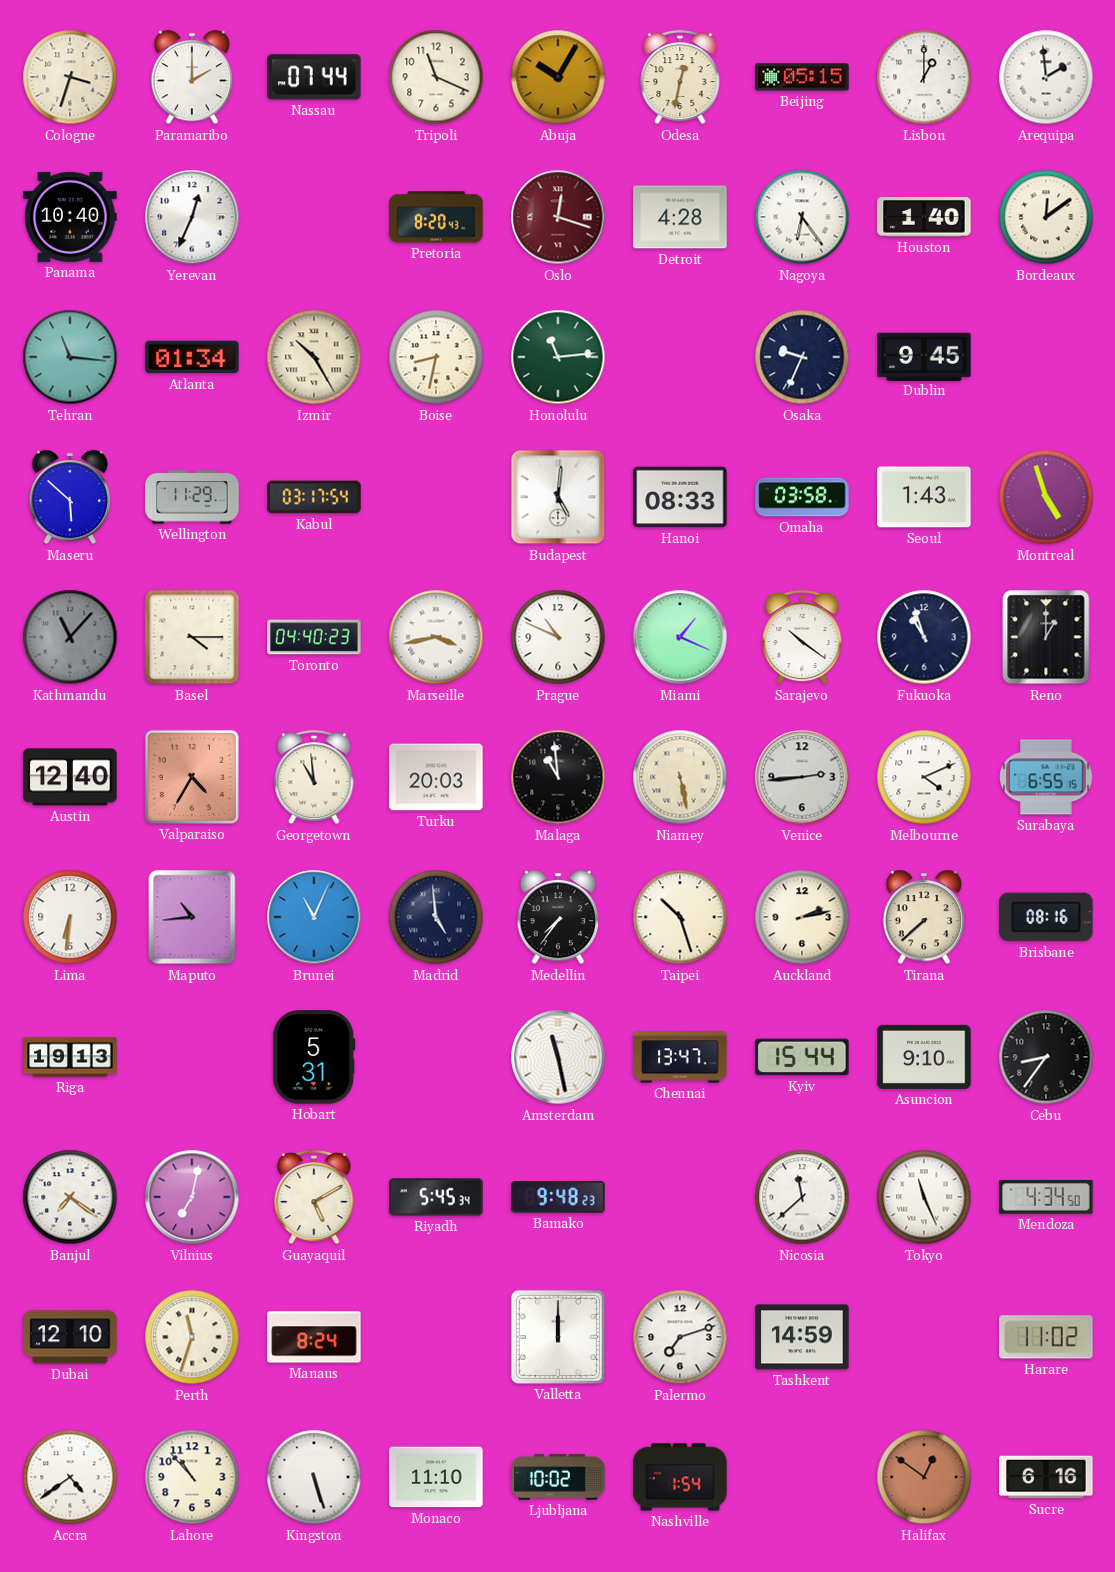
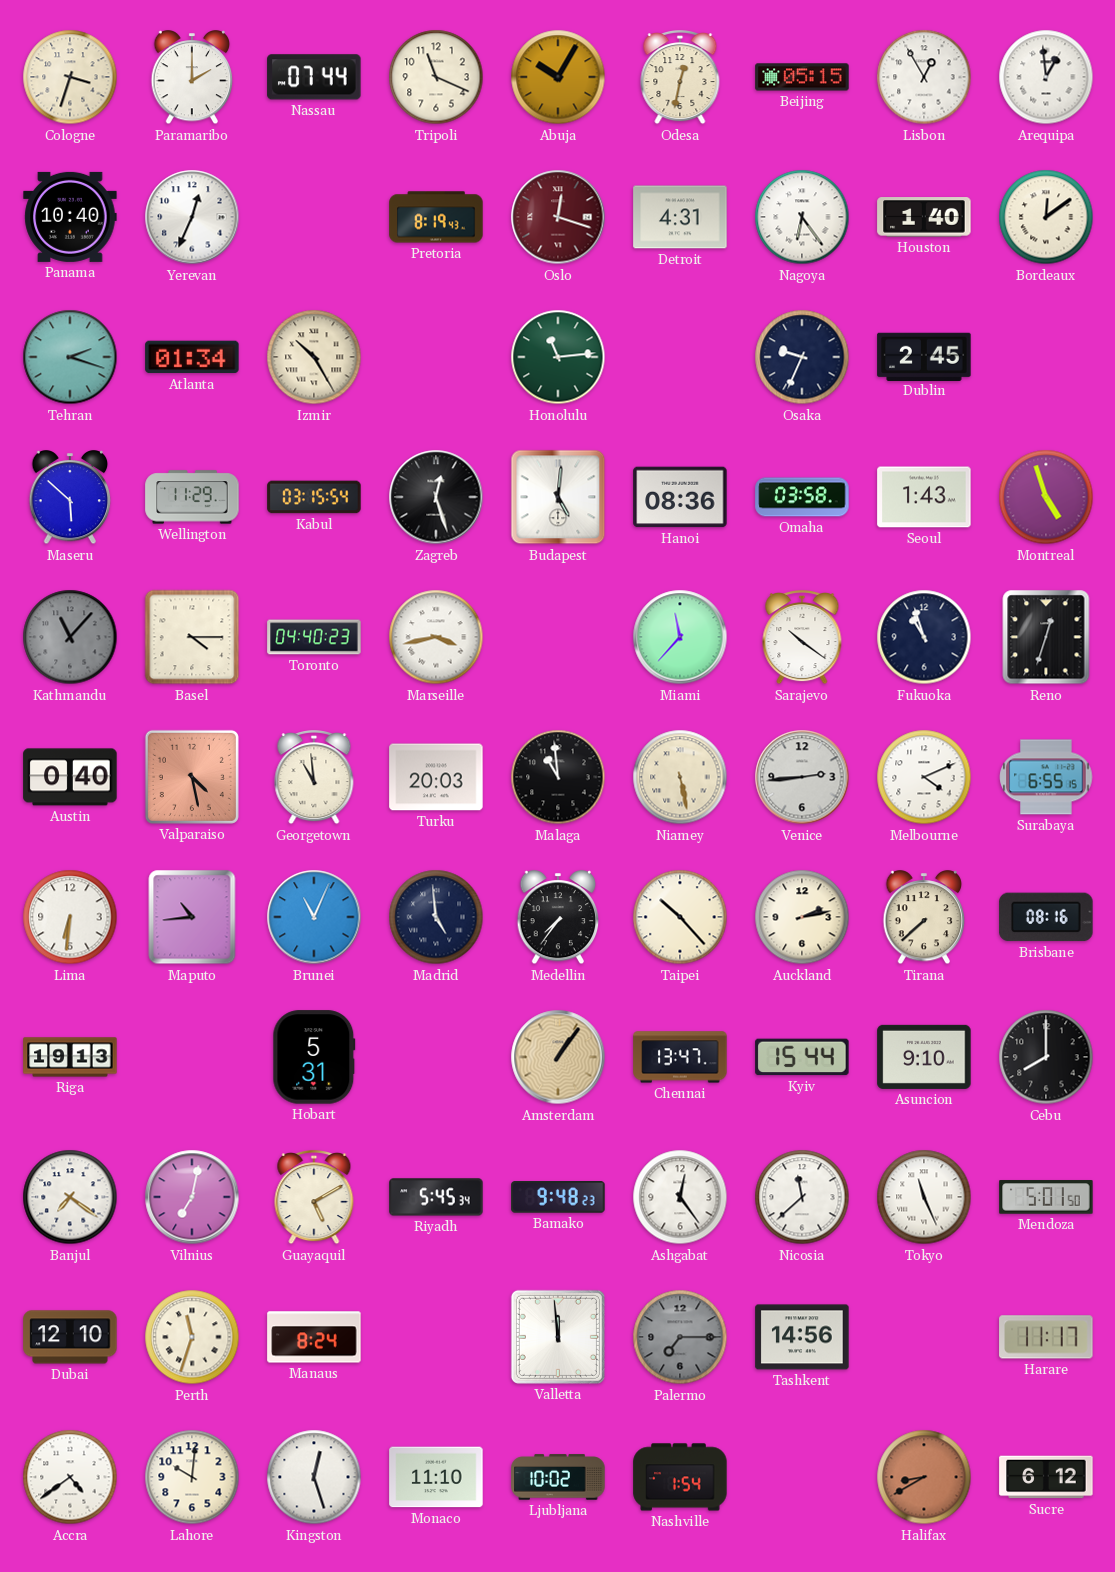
Lisbon: 1:00 -> 12:55 (924, 77)
Arequipa: 1:59 -> 12:59 (1046, 77)
Pretoria: 8:20 -> 8:19 (436, 217)
Detroit: 4:28 -> 4:31 (680, 217)
Tehran: 11:16 -> 2:18 (70, 357)
Boise: 8:32 -> none (436, 357)
Dublin: 9:45 -> 2:45 (924, 356)
Kabul: 03:17 -> 03:15 (314, 497)
Zagreb: none -> 12:27 (436, 497)
Hanoi: 08:33 -> 08:36 (680, 497)
Prague: 10:49 -> none (558, 637)
Miami: 1:19 -> 11:37 (680, 637)
Reno: 1:00 -> 12:33 (1046, 637)
Austin: 12:40 -> 0:40 (70, 777)
Valparaiso: 4:35 -> 4:28 (192, 777)
Taipei: 10:27 -> 10:23 (680, 917)
Amsterdam: 11:28 -> 1:06 (558, 1057)
Amsterdam dial: white -> champagne (558, 1057)
Cebu: 8:36 -> 8:00 (1046, 1057)
Ashgabat: none -> 12:24 (680, 1197)
Mendoza: 4:34 -> 5:01 (1046, 1197)
Valletta: 12:00 -> 11:59 (558, 1337)
Palermo: 7:12 -> 7:15 (680, 1337)
Palermo dial: white -> grey (680, 1337)
Tashkent: 14:59 -> 14:56 (802, 1337)
Harare: 11:02 -> 11:17 (1046, 1337)
Lahore: 10:53 -> 10:01 (192, 1477)
Kingston: 5:27 -> 12:27 (314, 1477)
Halifax: 12:51 -> 8:40 (924, 1477)
Sucre: 6:16 -> 6:12 (1046, 1477)
